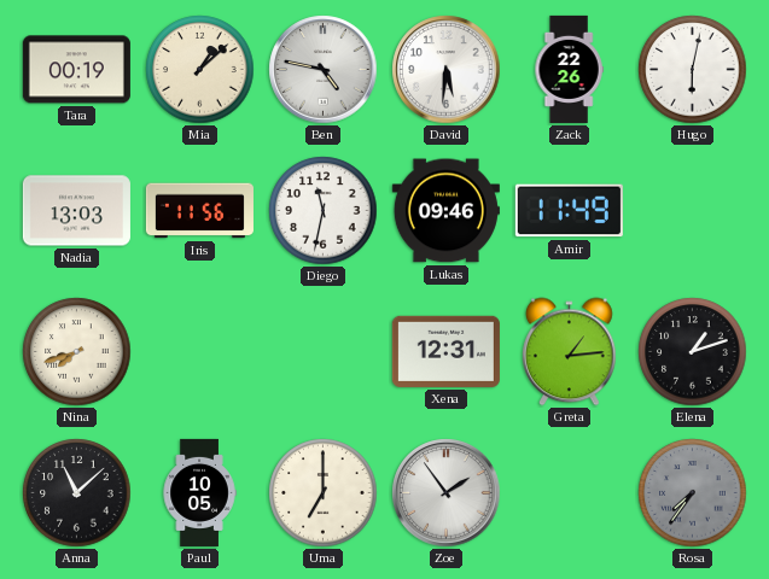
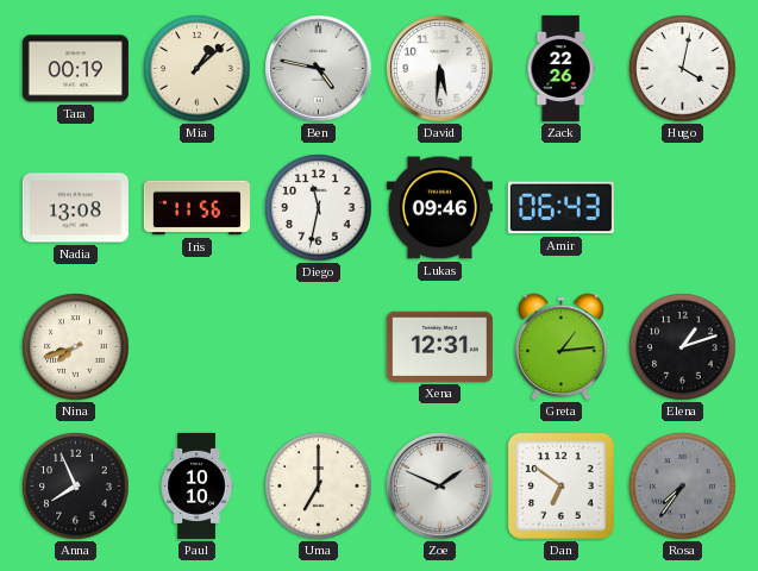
Hugo: 6:02 -> 4:02 (683, 69)
Nadia: 13:03 -> 13:08 (75, 208)
Amir: 11:49 -> 06:43 (560, 208)
Anna: 11:08 -> 7:56 (76, 487)
Paul: 10:05 -> 10:10 (196, 485)
Zoe: 1:54 -> 1:49 (440, 487)
Dan: none -> 6:51 (560, 485)
